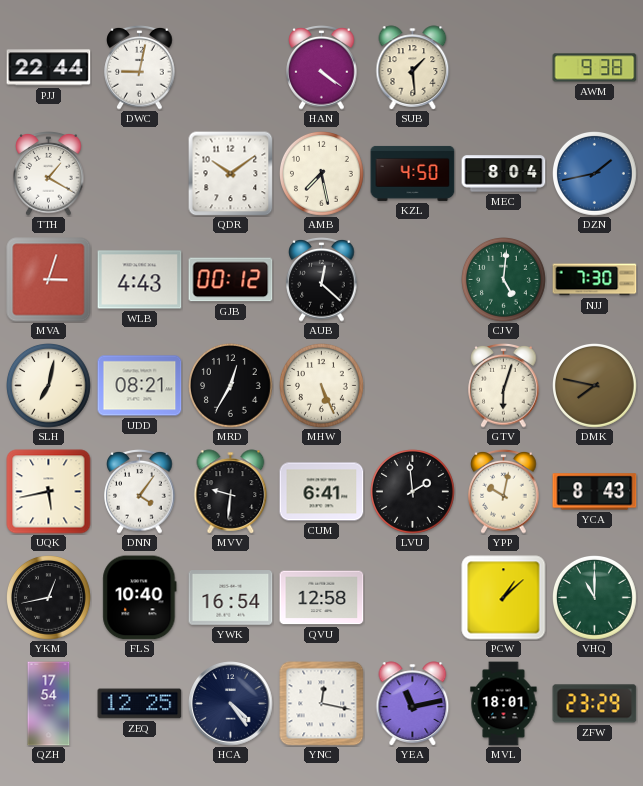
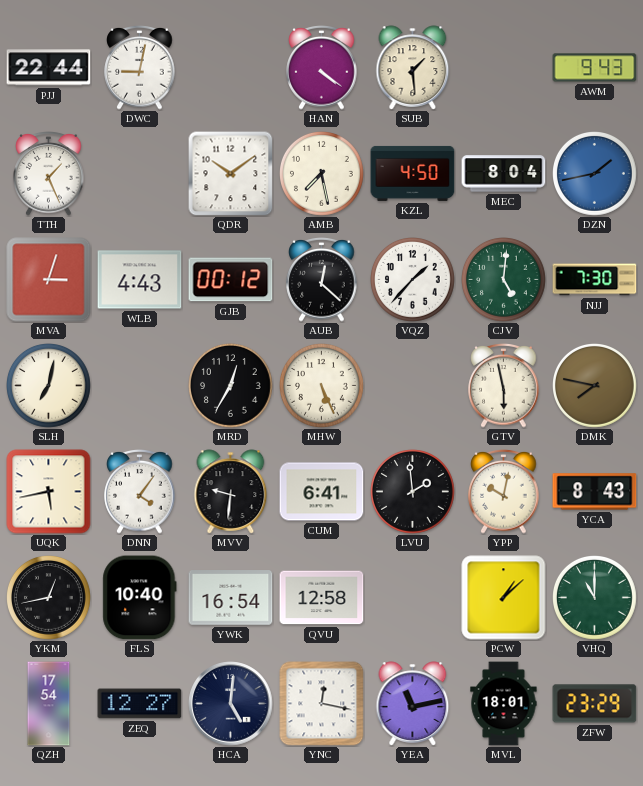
AWM: 9:38 -> 9:43 (595, 68)
TTH: 1:20 -> 1:26 (49, 174)
VQZ: none -> 1:37 (413, 280)
UDD: 08:21 -> none (140, 386)
GTV: 6:03 -> 5:58 (504, 386)
ZEQ: 12:25 -> 12:27 (140, 704)
HCA: 4:24 -> 5:01 (231, 704)
